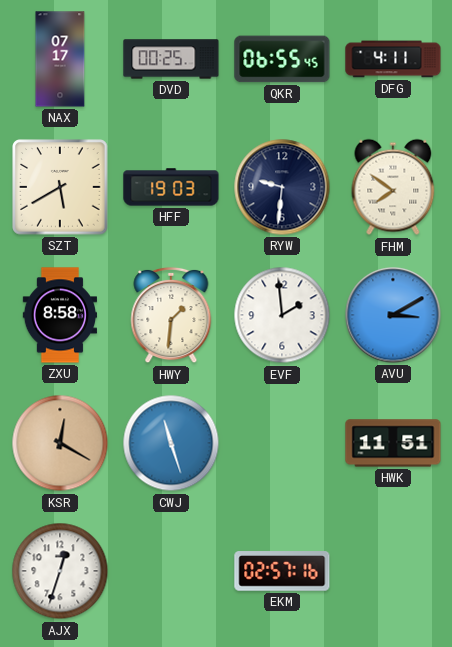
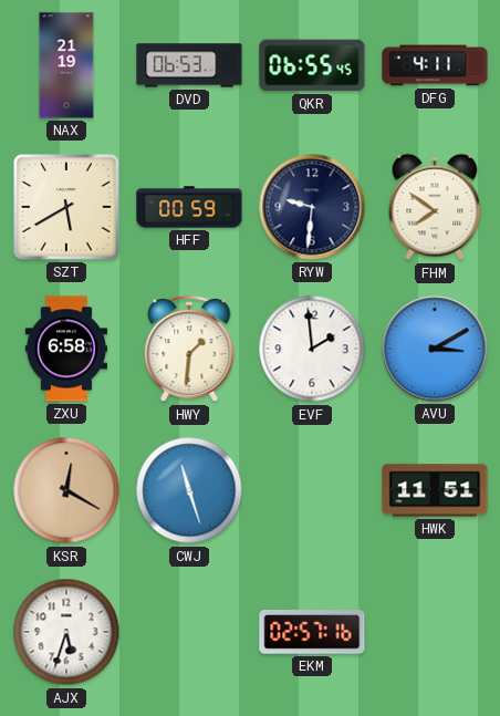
NAX: 07:17 -> 21:19 (66, 65)
DVD: 00:25 -> 06:53 (189, 65)
HFF: 19:03 -> 00:59 (189, 207)
ZXU: 8:58 -> 6:58 (65, 349)
AJX: 12:33 -> 5:33 (66, 632)
